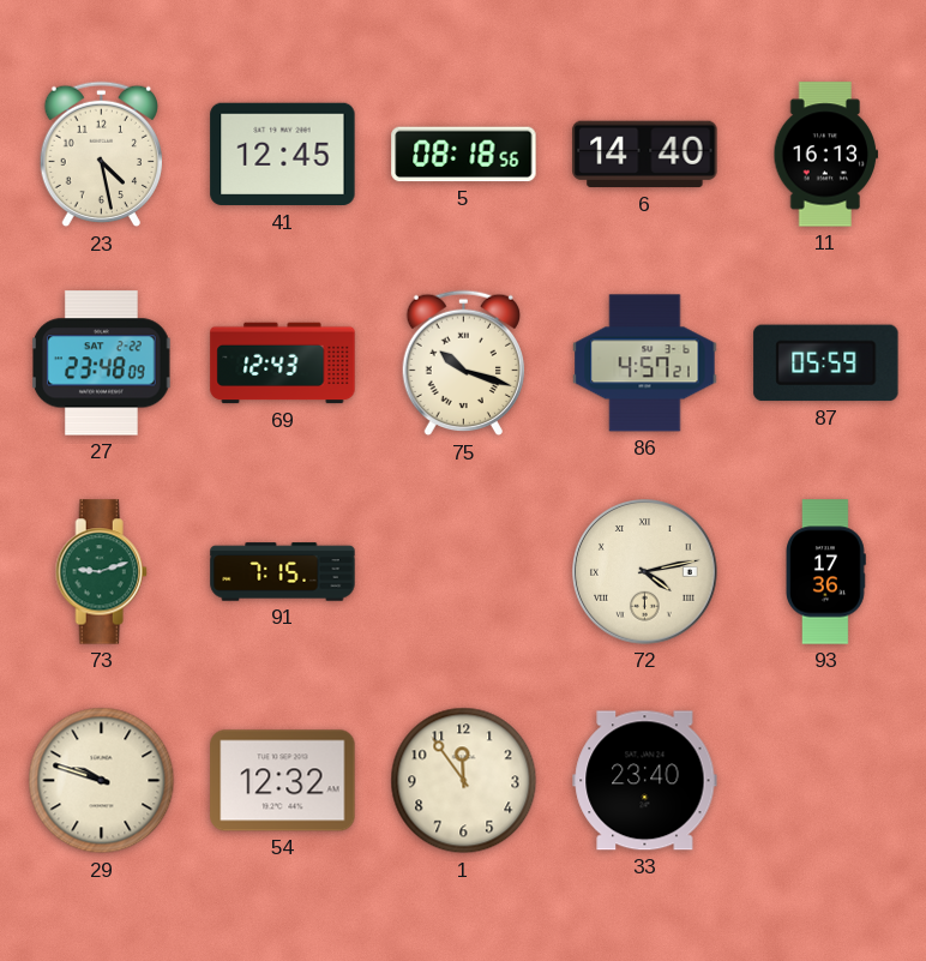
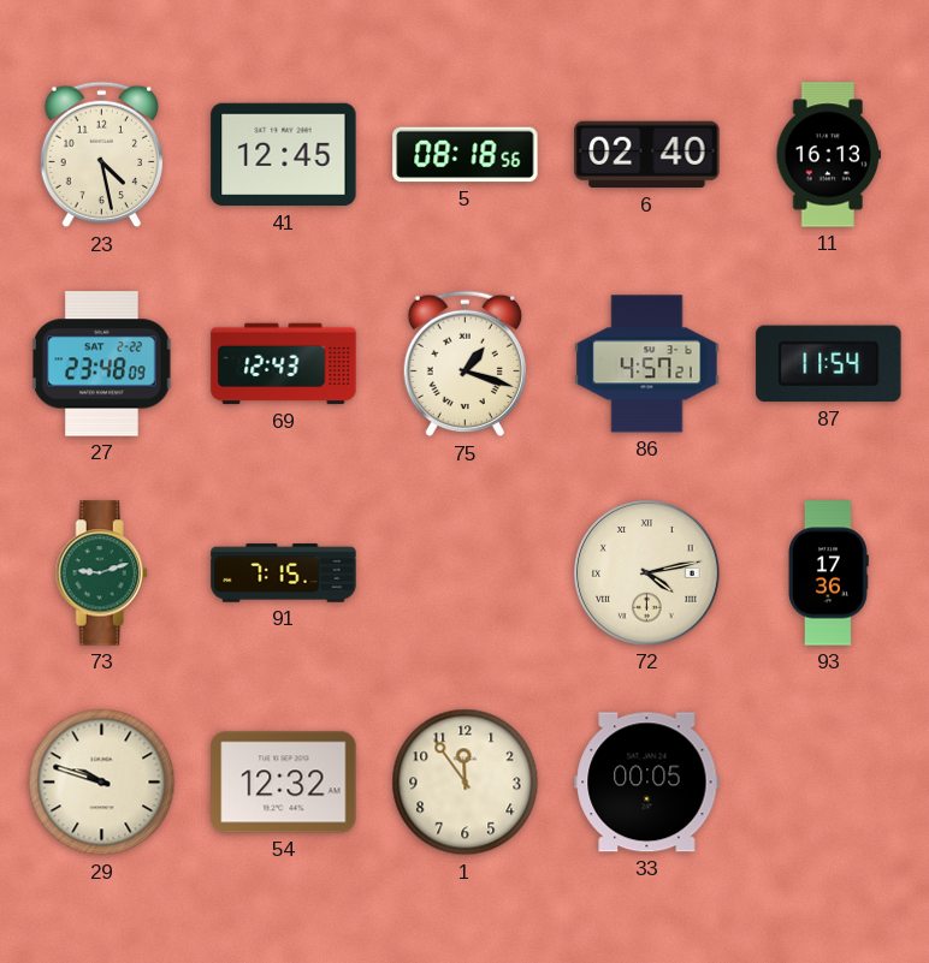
6: 14:40 -> 02:40 (647, 155)
75: 10:18 -> 1:18 (464, 364)
87: 05:59 -> 11:54 (829, 364)
33: 23:40 -> 00:05 (647, 783)
